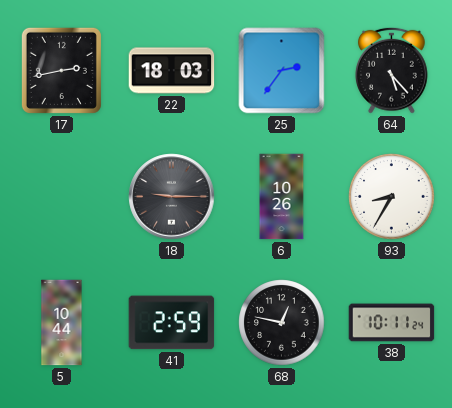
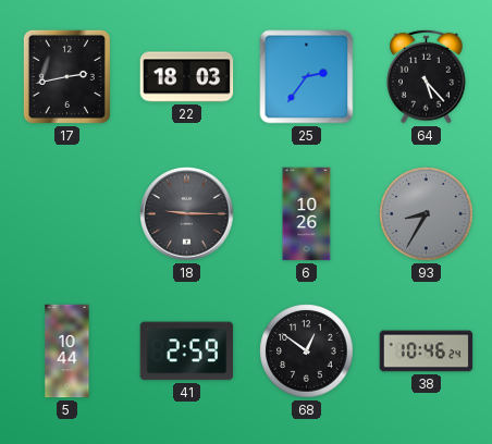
93 dial: white -> grey (427, 214)
68: 12:47 -> 12:51 (307, 351)
38: 10:11 -> 10:46 (427, 351)
